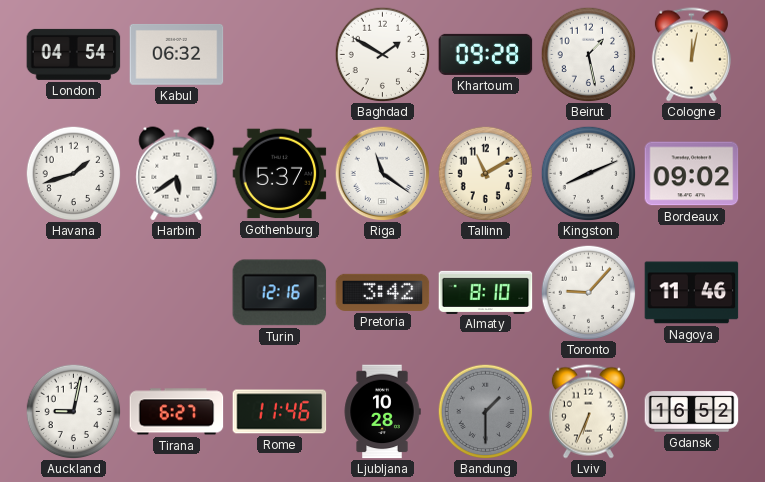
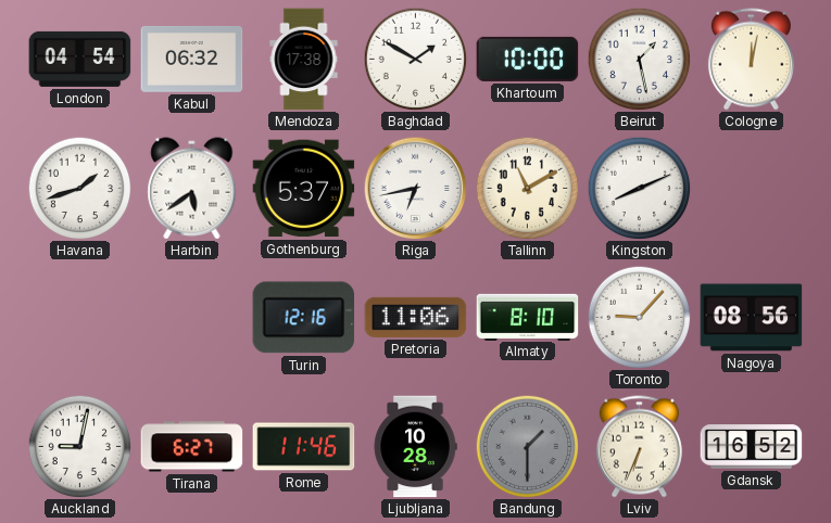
Mendoza: none -> 17:38 (304, 60)
Khartoum: 09:28 -> 10:00 (528, 59)
Riga: 11:21 -> 6:43 (415, 188)
Bordeaux: 09:02 -> none (692, 174)
Pretoria: 3:42 -> 11:06 (416, 317)
Nagoya: 11:46 -> 08:56 (752, 318)
